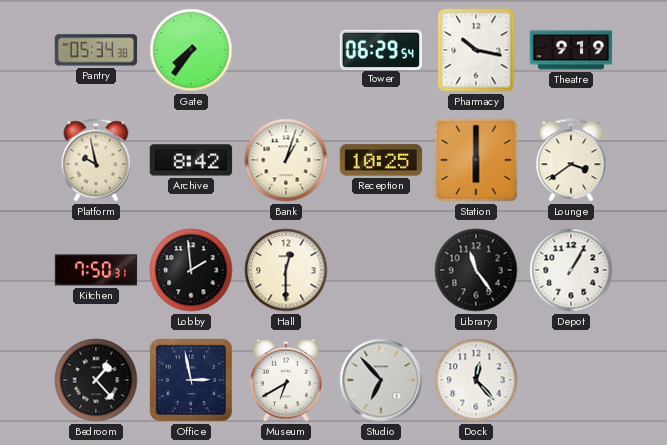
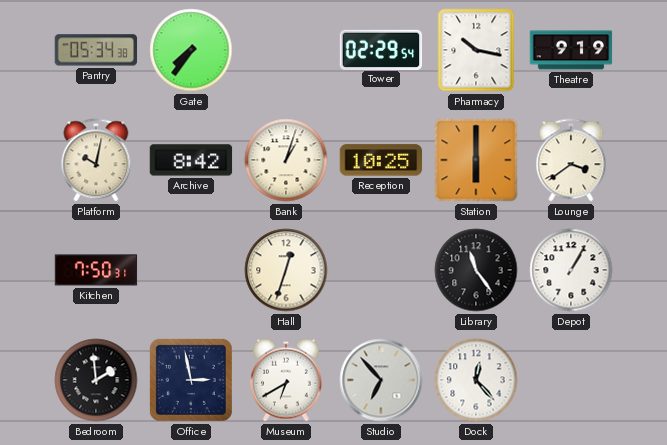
Tower: 06:29 -> 02:29 (381, 49)
Platform: 9:58 -> 10:02 (96, 160)
Lobby: 1:59 -> none (191, 270)
Hall: 12:30 -> 12:33 (286, 270)
Bedroom: 1:23 -> 1:59 (96, 380)
